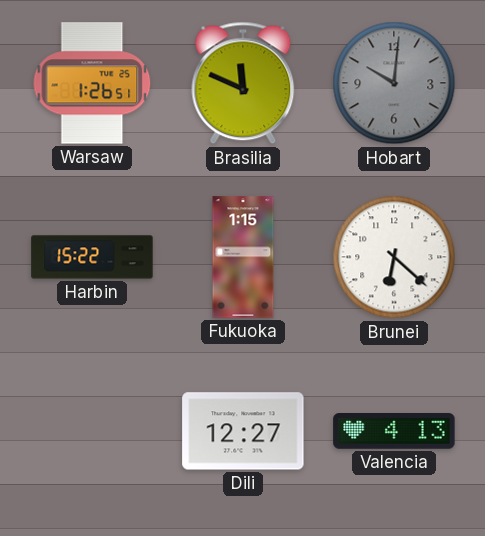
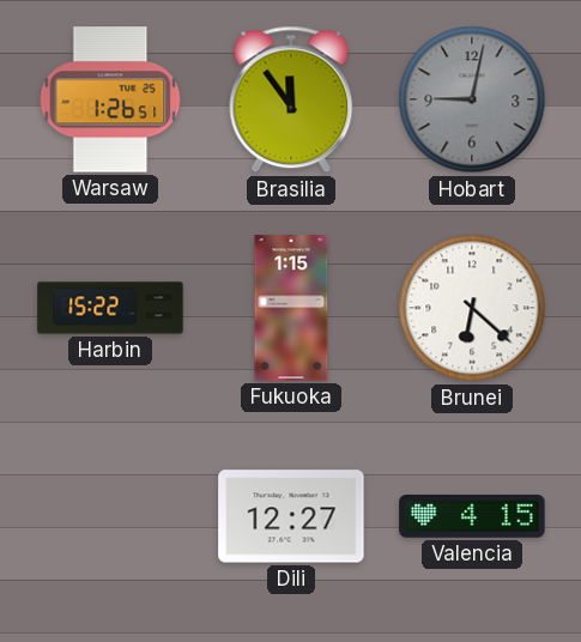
Brasilia: 11:49 -> 11:54 (291, 99)
Hobart: 10:01 -> 9:02 (472, 99)
Valencia: 4:13 -> 4:15 (472, 517)
